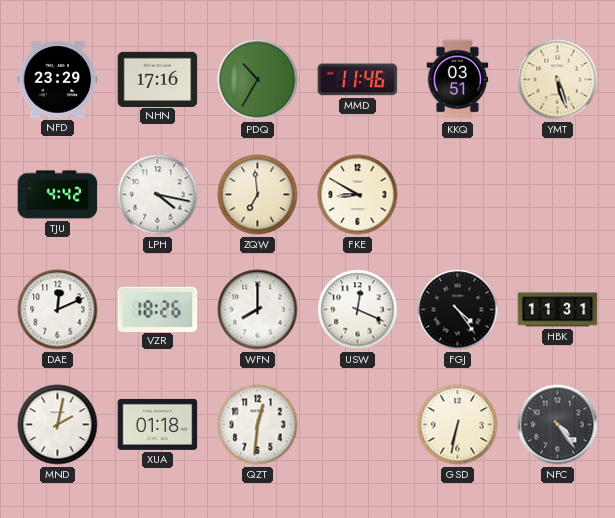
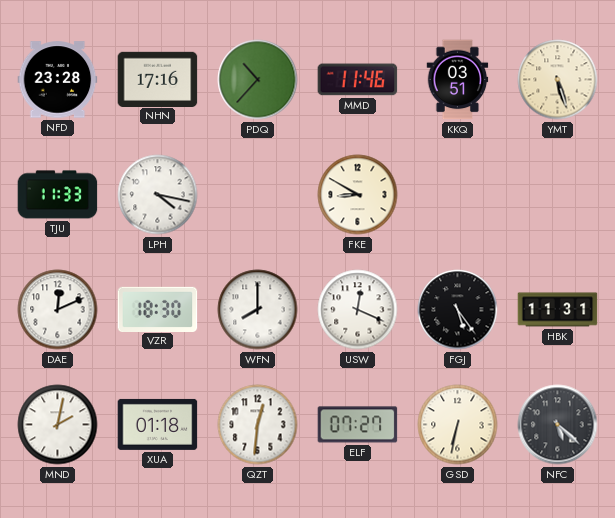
NFD: 23:29 -> 23:28 (58, 80)
PDQ: 10:35 -> 10:37 (258, 80)
TJU: 4:42 -> 11:33 (58, 195)
ZQW: 6:59 -> none (258, 195)
VZR: 18:26 -> 18:30 (158, 309)
FGJ: 4:24 -> 5:24 (458, 310)
ELF: none -> 07:27 (358, 425)
NFC: 4:24 -> 5:22 (558, 425)
